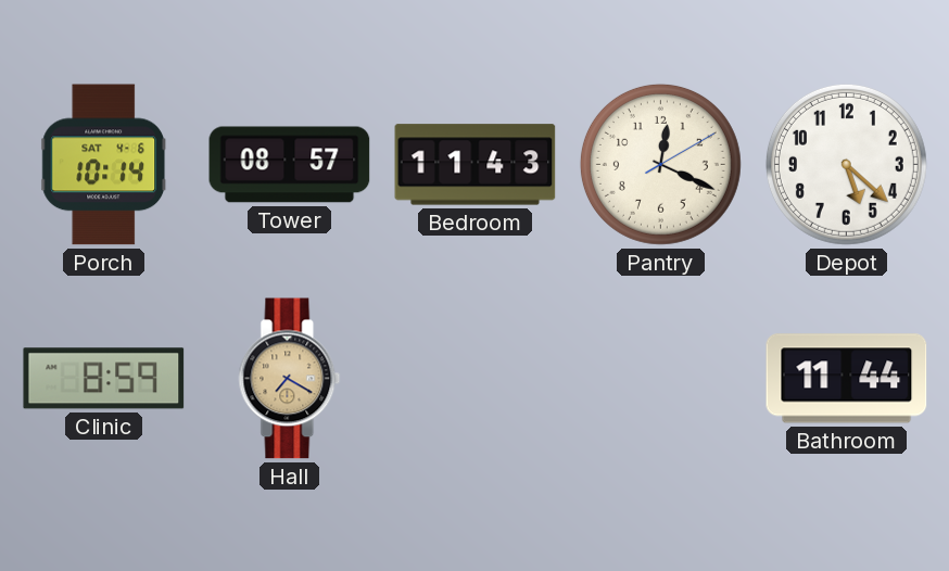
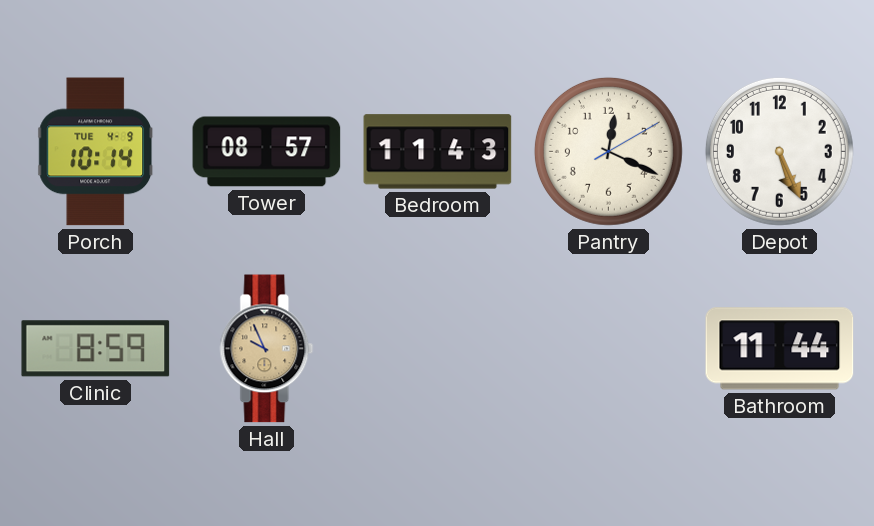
Porch date: SAT 4-6 -> TUE 4-9 (96, 152)
Depot: 5:22 -> 5:26 (779, 151)
Hall: 7:20 -> 9:56 (267, 349)
